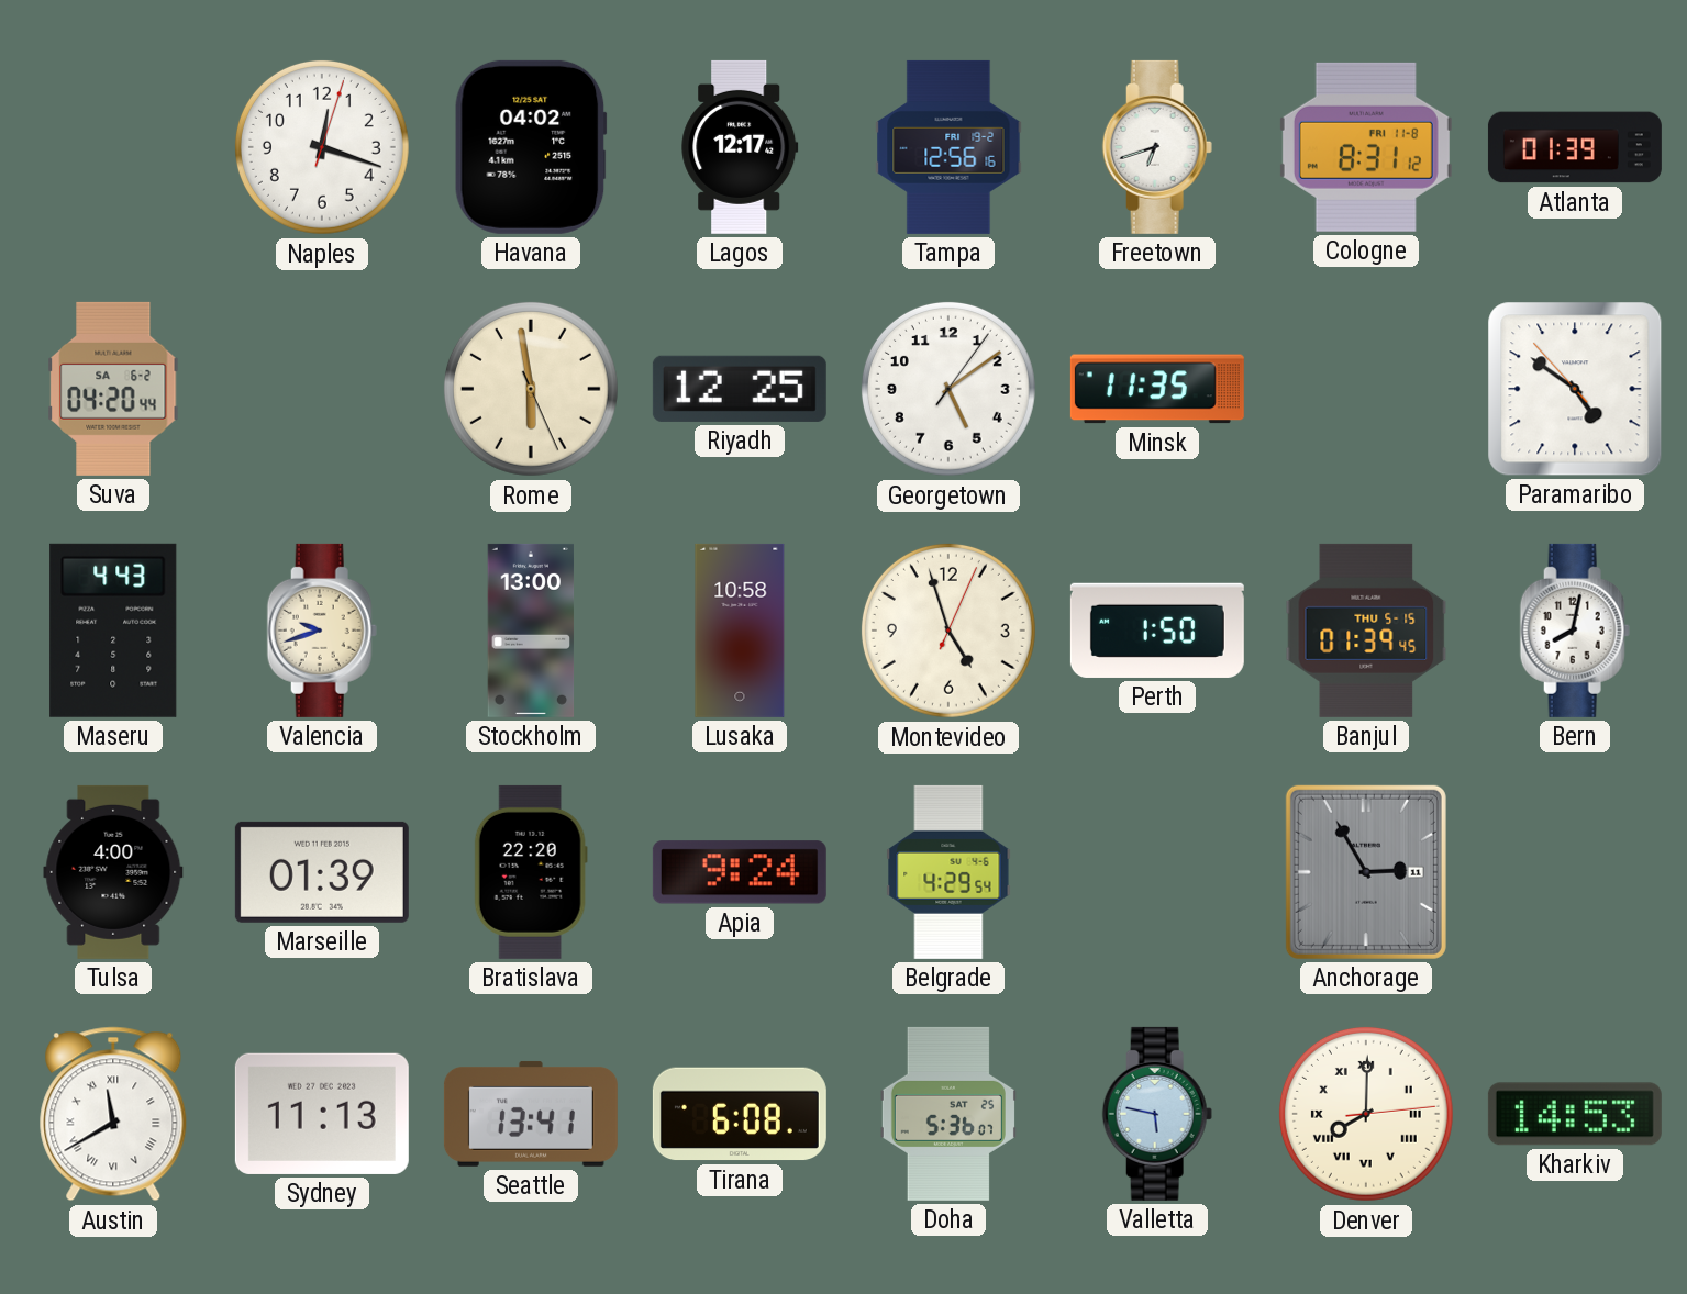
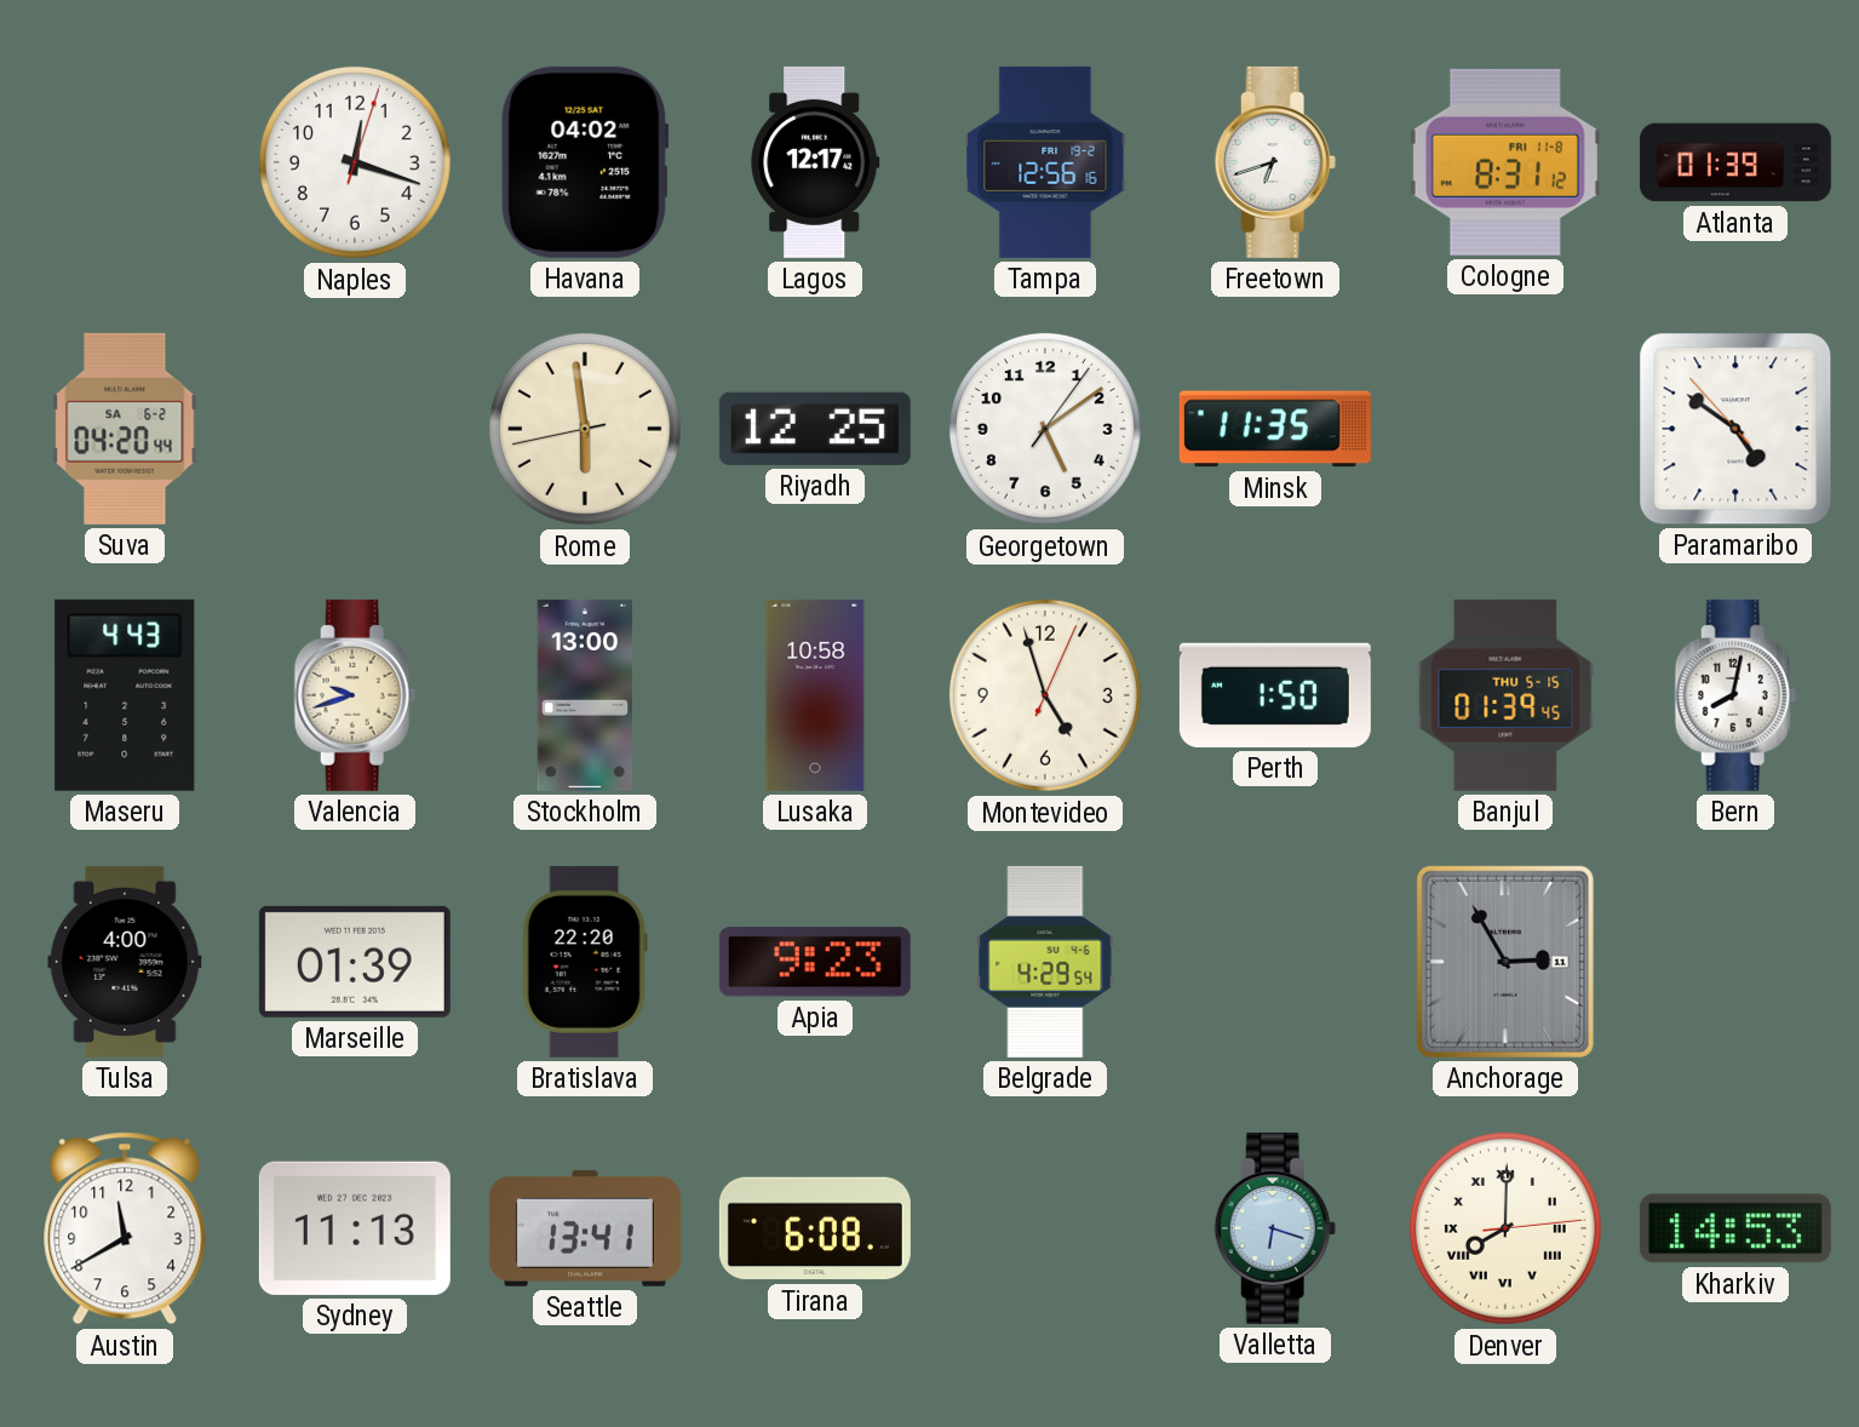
Rome: 5:58:26 -> 5:58:43 (585, 429)
Apia: 9:24 -> 9:23 (815, 962)
Austin numerals: Roman -> Arabic (125, 1228)
Doha: 5:36 -> none (948, 1114)
Valletta: 5:47 -> 6:18 (1275, 1228)
